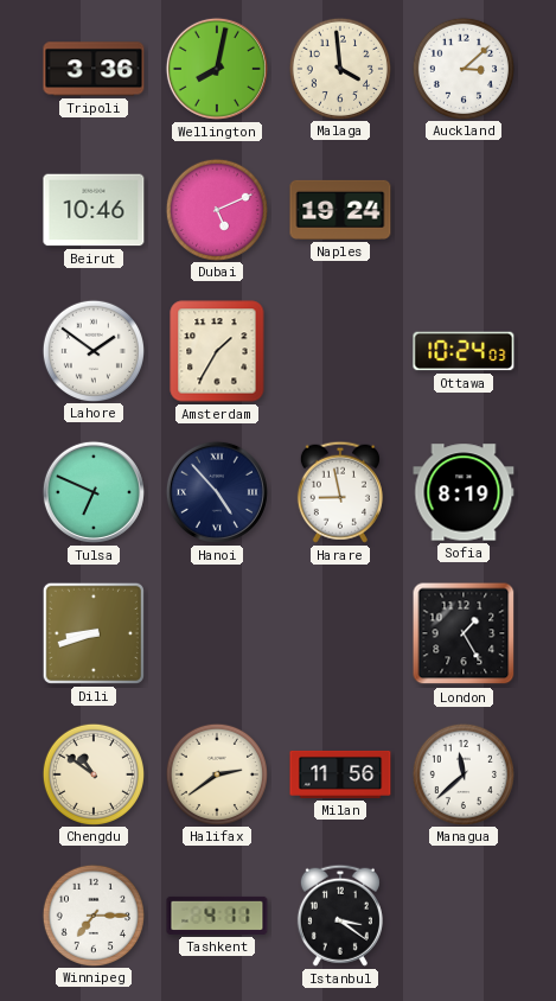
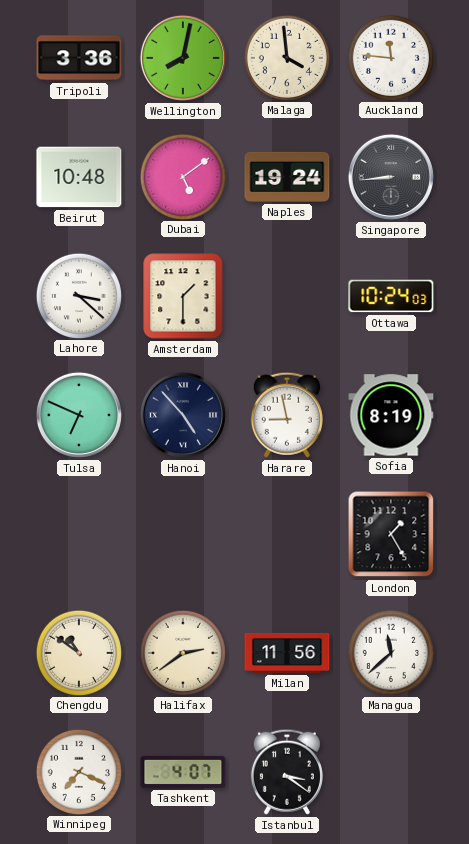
Auckland: 3:08 -> 11:46 (390, 57)
Beirut: 10:46 -> 10:48 (79, 177)
Dubai: 5:11 -> 5:09 (182, 176)
Singapore: none -> 8:44 (391, 177)
Lahore: 1:51 -> 3:22 (78, 295)
Amsterdam: 1:35 -> 1:30 (183, 296)
Dili: 8:42 -> none (94, 633)
Winnipeg: 7:15 -> 7:19 (78, 771)
Tashkent: 4:11 -> 4:07 (183, 772)
